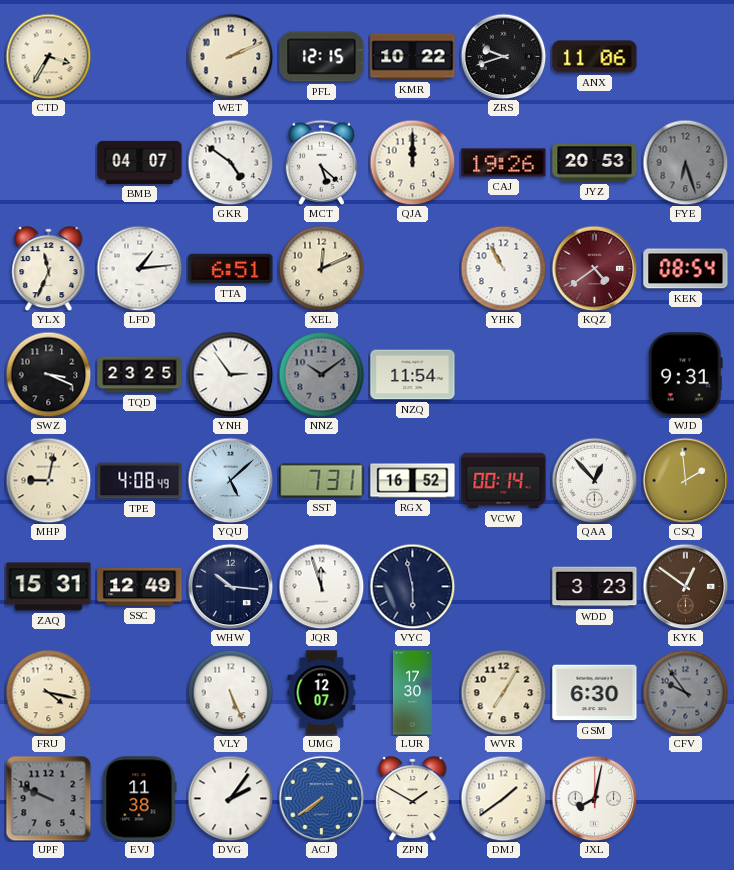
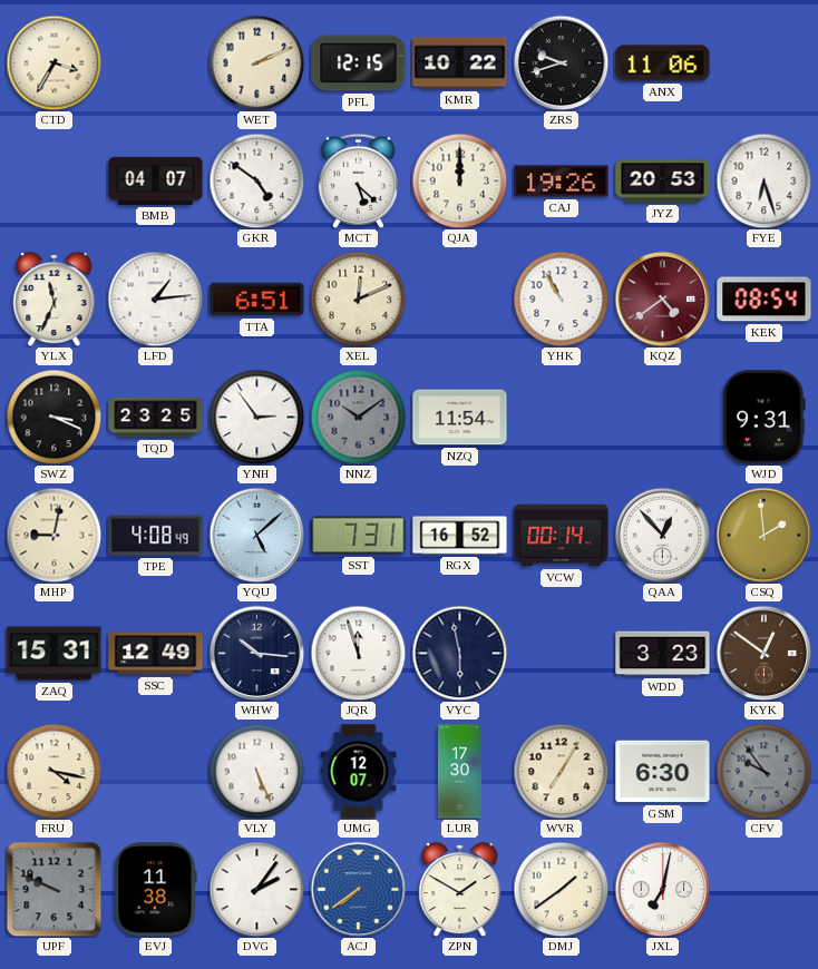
FYE dial: grey -> white (763, 180)
JXL: 8:02 -> 7:02 (662, 889)
